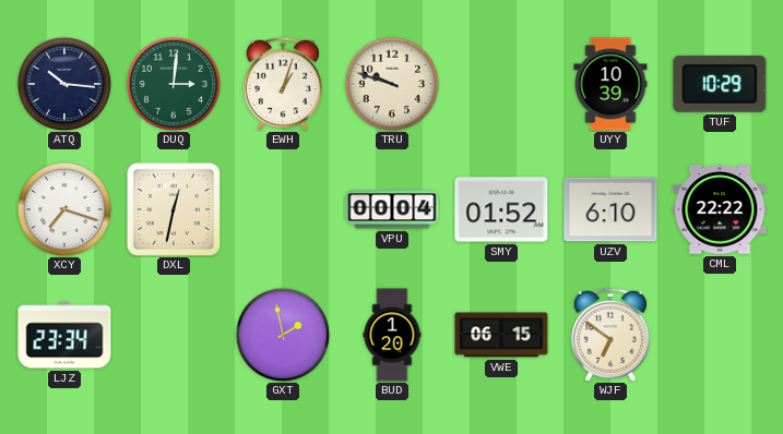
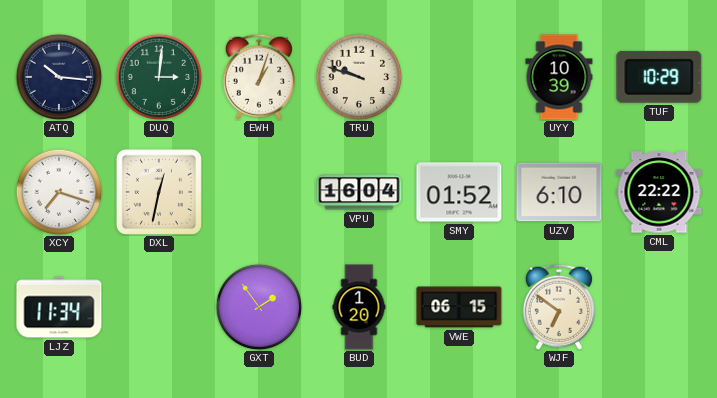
VPU: 00:04 -> 16:04 (359, 192)
LJZ: 23:34 -> 11:34 (59, 307)
GXT: 1:58 -> 1:54 (259, 307)
